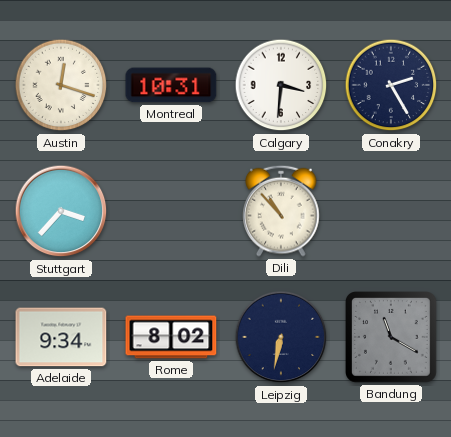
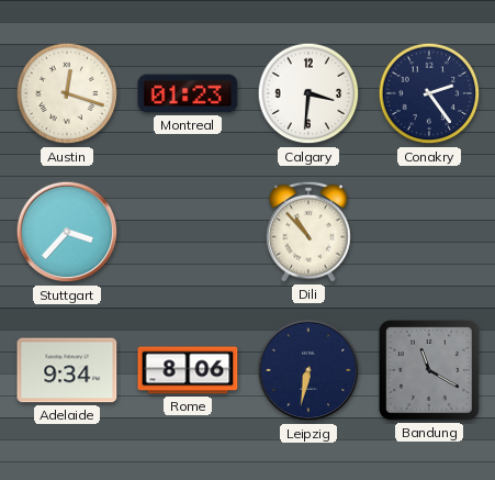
Montreal: 10:31 -> 01:23 (188, 93)
Conakry: 2:25 -> 2:24 (429, 93)
Rome: 8:02 -> 8:06 (188, 370)
